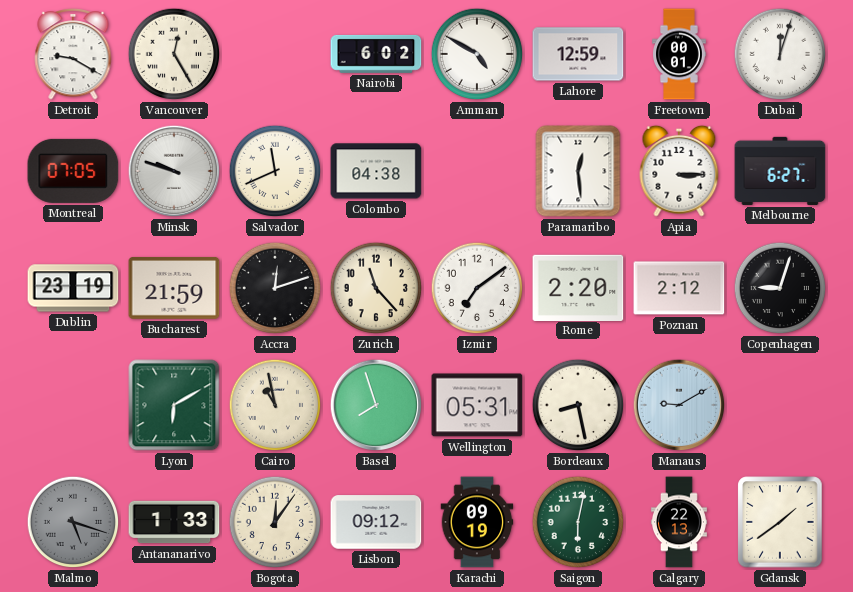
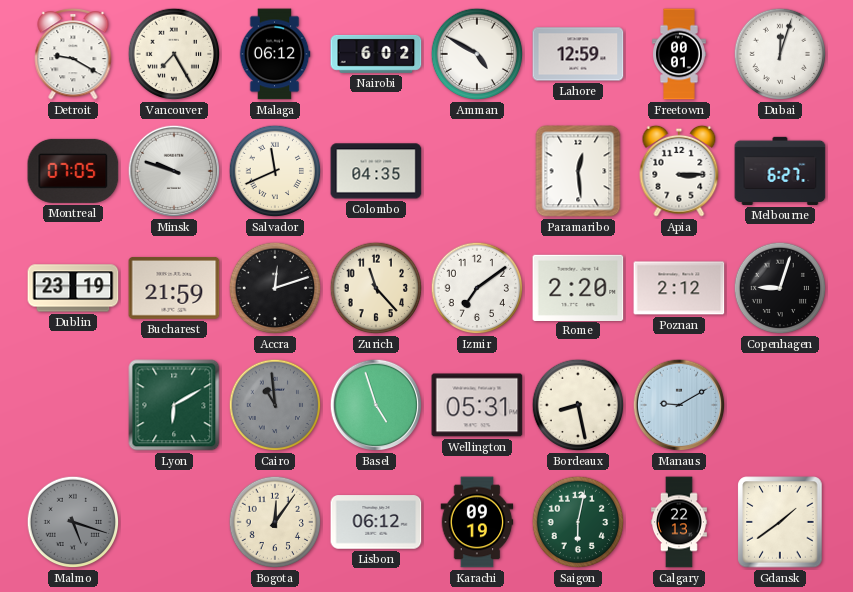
Vancouver: 12:25 -> 7:25 (174, 54)
Malaga: none -> 06:12 (275, 54)
Colombo: 04:38 -> 04:35 (376, 171)
Cairo: 10:58 -> 10:59 (275, 405)
Cairo dial: cream -> grey (275, 405)
Basel: 7:57 -> 4:57 (376, 405)
Antananarivo: 1:33 -> none (174, 522)
Lisbon: 09:12 -> 06:12 (376, 522)
